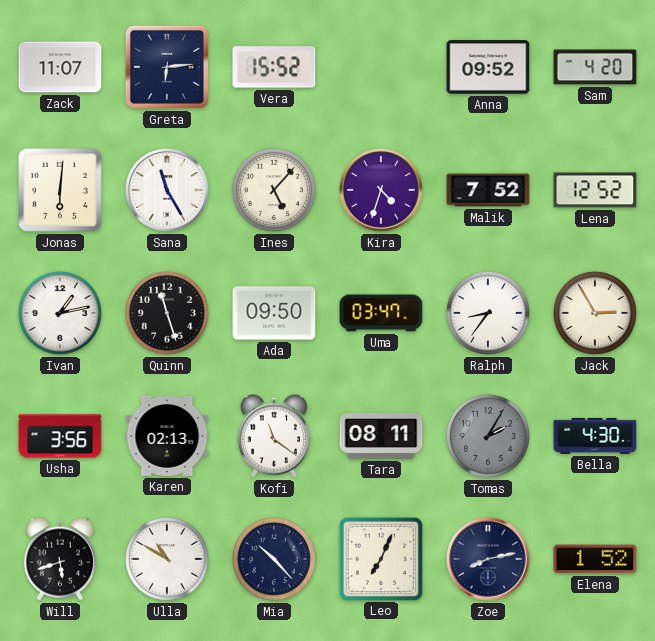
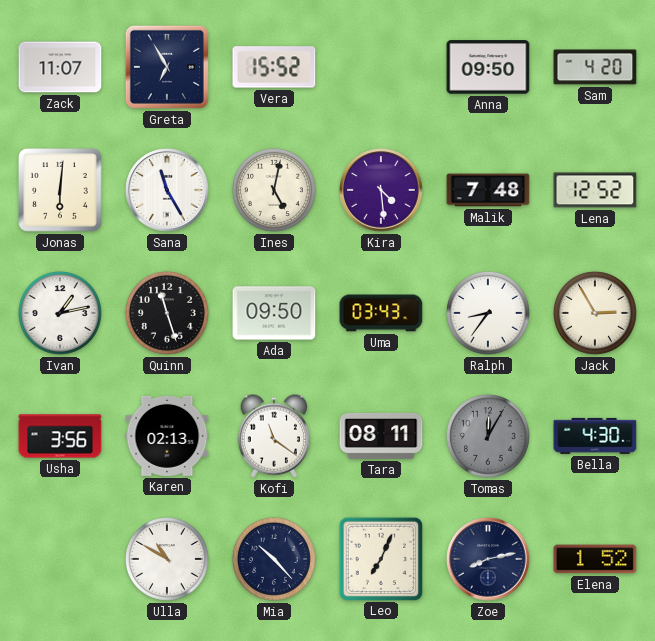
Greta: 6:14 -> 6:55 (167, 67)
Anna: 09:52 -> 09:50 (488, 67)
Ines: 5:07 -> 5:02 (275, 191)
Kira: 4:33 -> 4:29 (381, 190)
Malik: 7:52 -> 7:48 (488, 190)
Uma: 03:47 -> 03:43 (381, 313)
Tomas: 2:05 -> 12:05 (489, 437)
Will: 5:42 -> none (59, 559)
